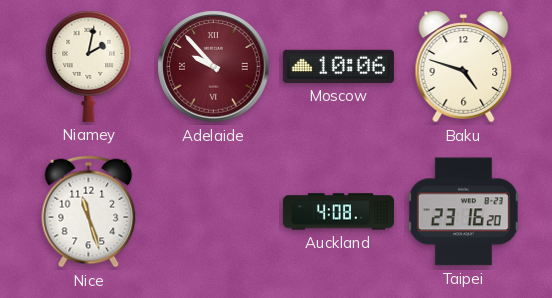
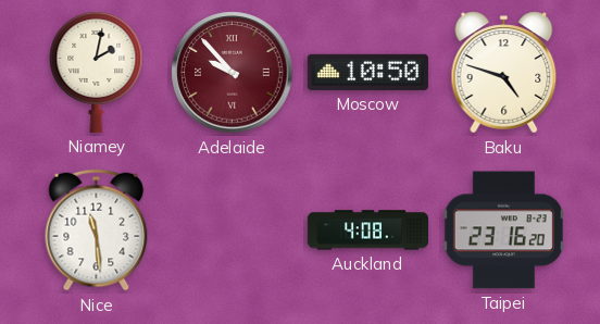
Moscow: 10:06 -> 10:50 (367, 72)
Nice: 11:27 -> 11:29 (97, 230)
